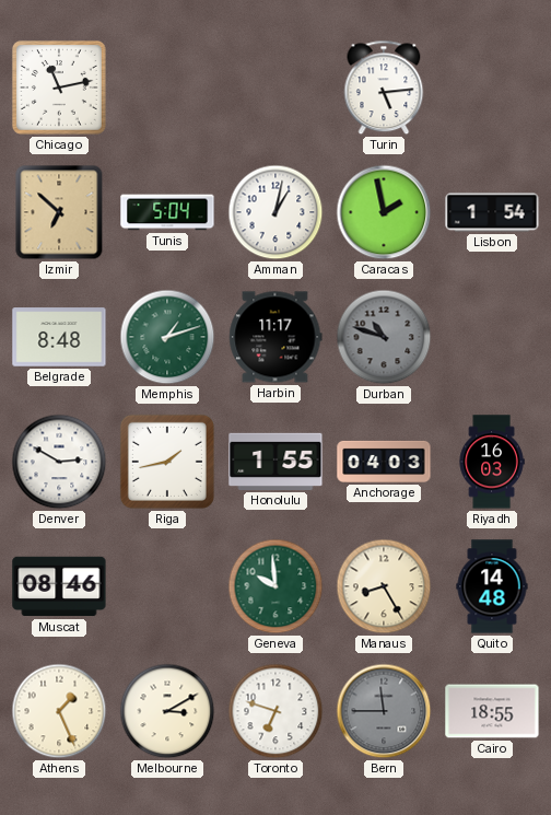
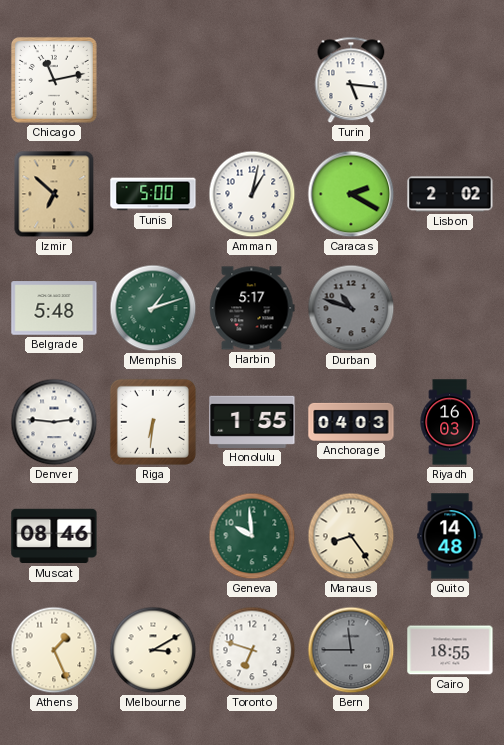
Turin: 5:14 -> 5:16 (351, 80)
Tunis: 5:04 -> 5:00 (153, 194)
Caracas: 1:58 -> 2:20 (351, 194)
Lisbon: 1:54 -> 2:02 (450, 194)
Belgrade: 8:48 -> 5:48 (54, 308)
Harbin: 11:17 -> 5:17 (252, 308)
Denver: 2:50 -> 2:46 (54, 422)
Riga: 1:43 -> 6:31 (153, 422)
Manaus: 8:25 -> 8:24 (351, 536)
